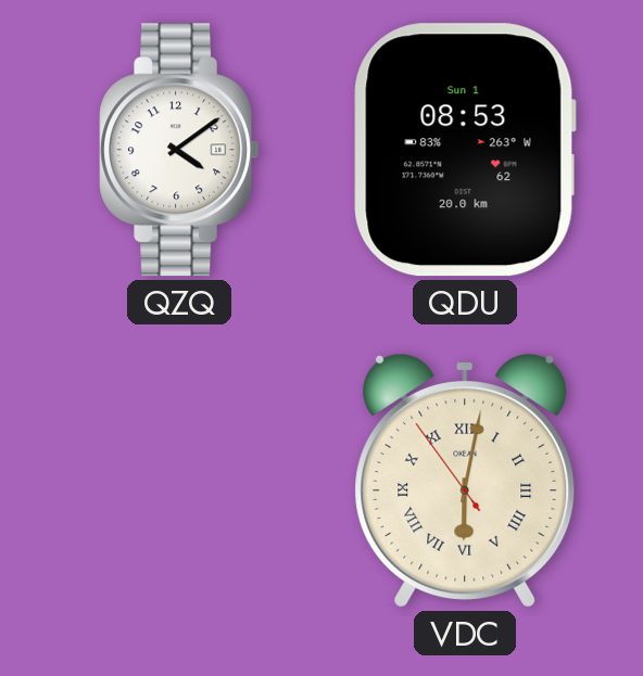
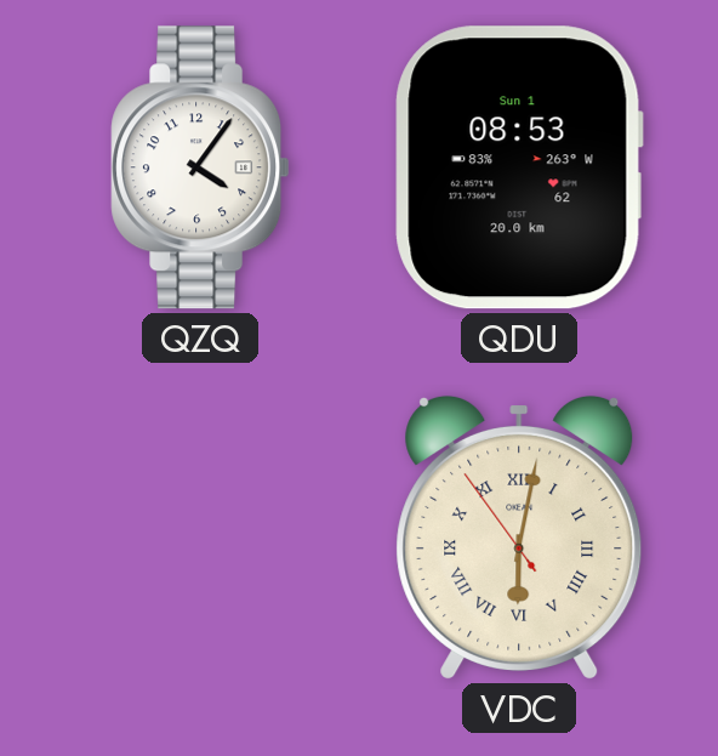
QZQ: 4:09 -> 4:06 (200, 167)
